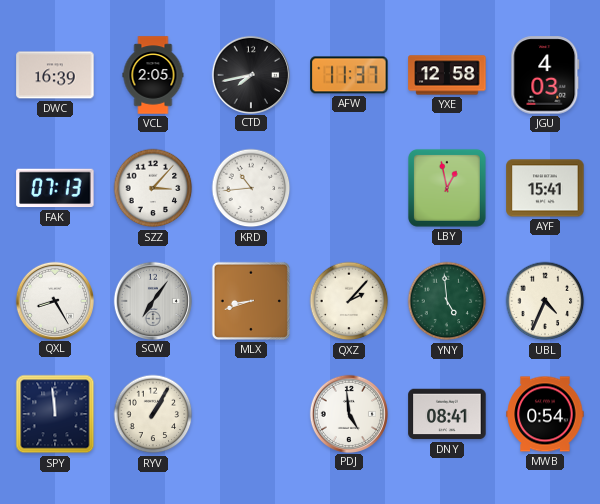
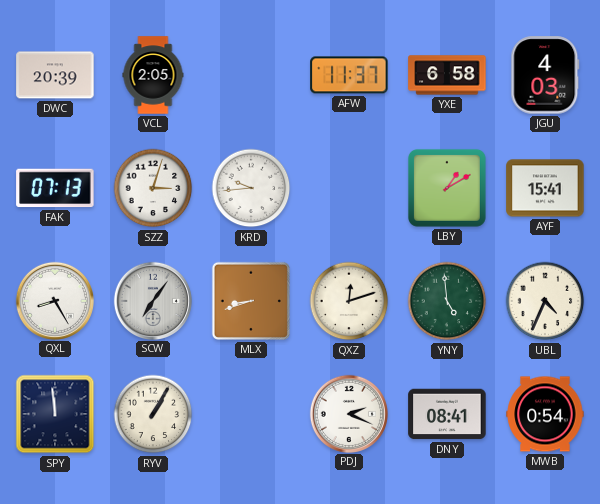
DWC: 16:39 -> 20:39 (55, 75)
CTD: 7:43 -> none (250, 74)
YXE: 12:58 -> 6:58 (447, 75)
SZZ: 3:07 -> 3:03 (153, 188)
KRD: 10:44 -> 9:44 (251, 188)
LBY: 12:58 -> 1:10 (447, 188)
QXZ: 2:07 -> 12:12 (349, 301)
PDJ: 4:59 -> 2:19 (348, 413)
